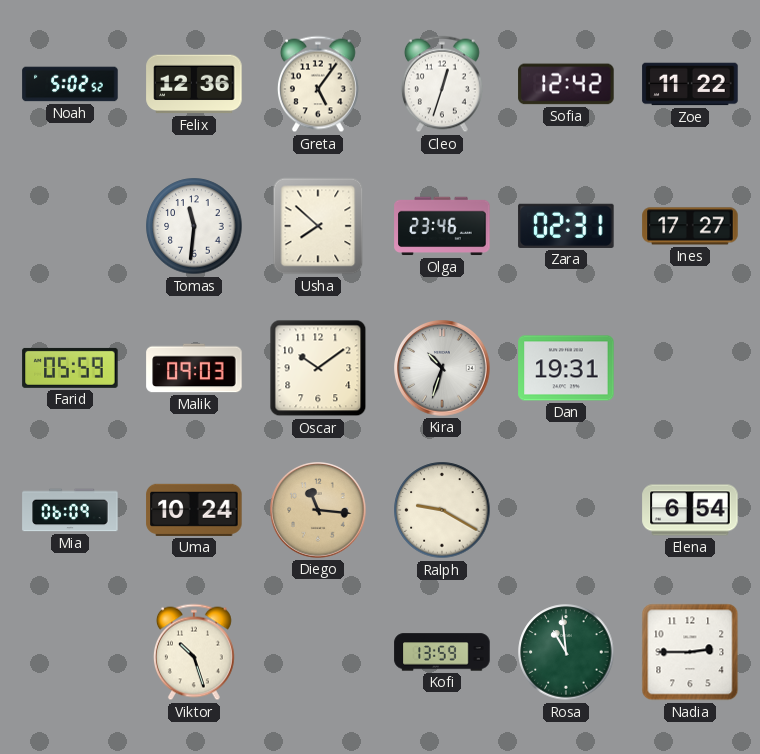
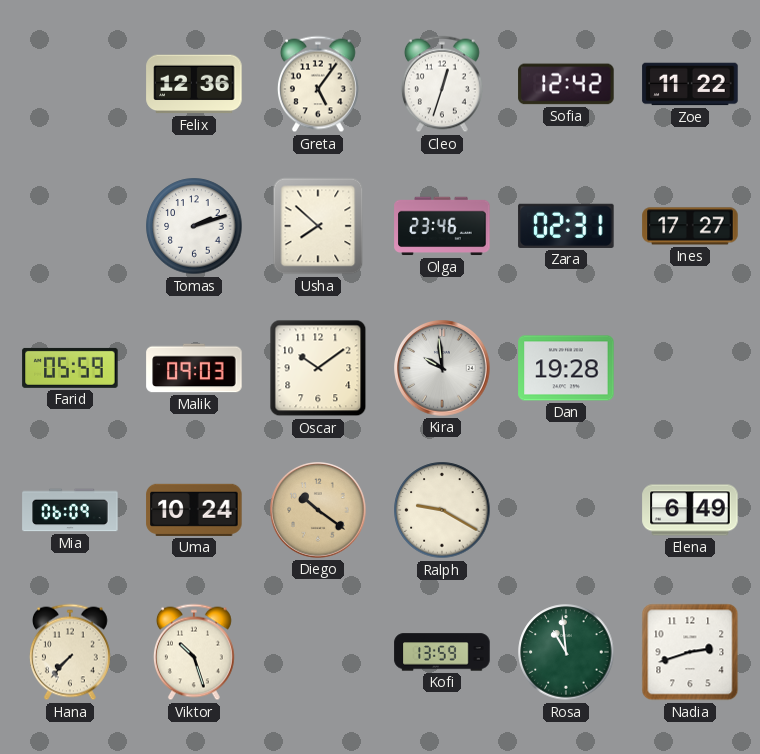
Noah: 5:02 -> none (70, 84)
Tomas: 11:31 -> 2:12 (194, 226)
Kira: 10:33 -> 9:59 (442, 368)
Dan: 19:31 -> 19:28 (566, 368)
Diego: 11:16 -> 10:21 (318, 510)
Elena: 6:54 -> 6:49 (690, 510)
Hana: none -> 7:37 (70, 652)
Nadia: 2:45 -> 2:42 (690, 652)
